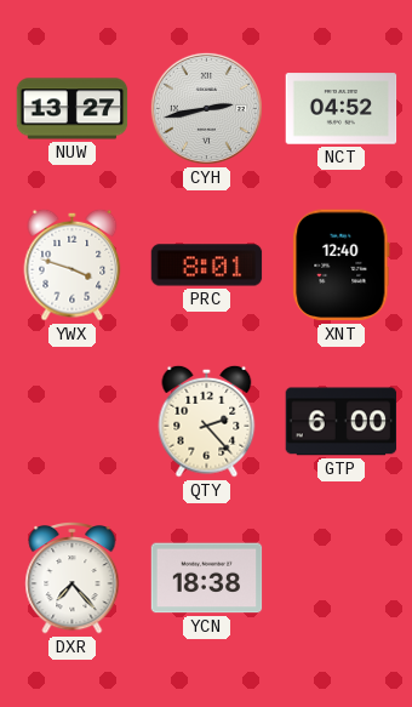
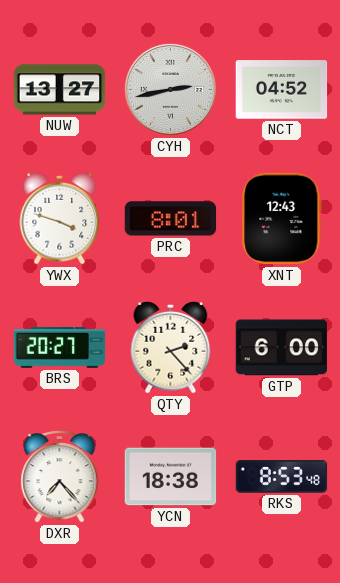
XNT: 12:40 -> 12:43 (282, 219)
BRS: none -> 20:27 (60, 348)
RKS: none -> 8:53 (282, 477)
